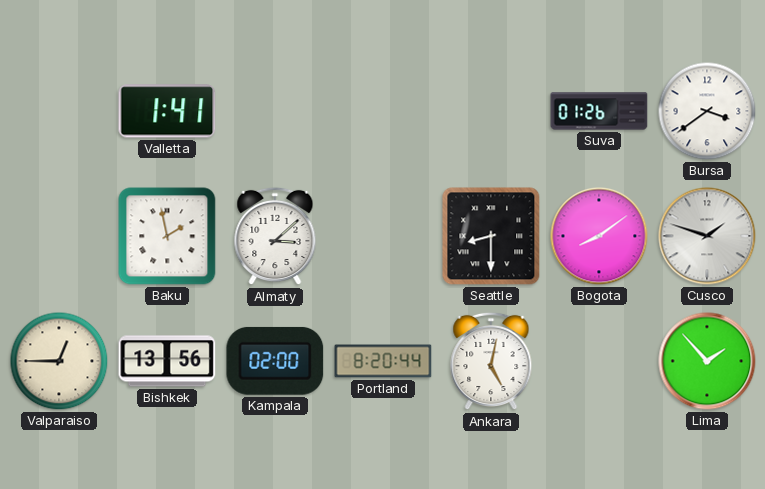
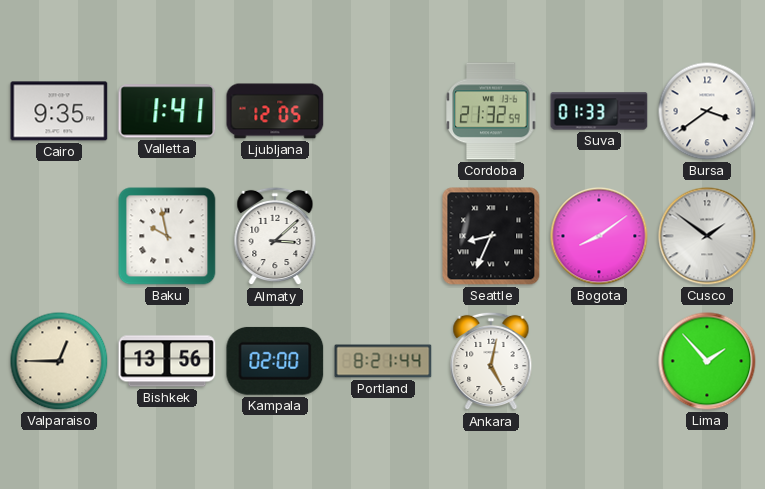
Cairo: none -> 9:35 (59, 111)
Ljubljana: none -> 12:05 (275, 111)
Cordoba: none -> 21:32 (491, 111)
Suva: 01:26 -> 01:33 (599, 111)
Baku: 1:58 -> 9:58 (167, 236)
Seattle: 8:30 -> 8:34 (491, 236)
Cusco: 1:48 -> 1:51 (707, 236)
Portland: 8:20 -> 8:21 (383, 361)
